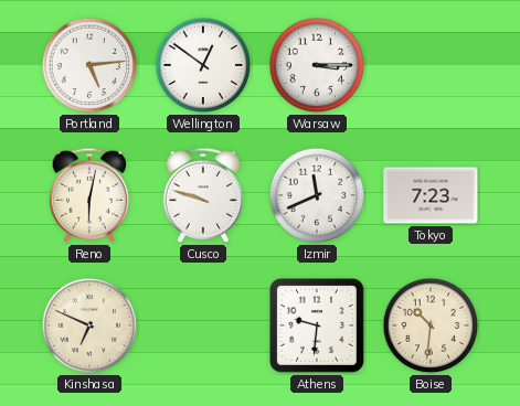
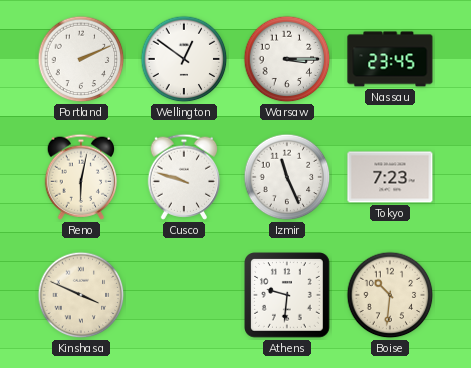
Portland: 5:14 -> 2:11 (81, 59)
Nassau: none -> 23:45 (390, 59)
Izmir: 11:41 -> 11:26 (287, 177)
Kinshasa: 6:49 -> 3:49 (81, 295)
